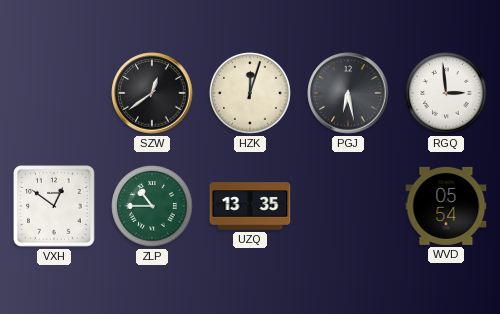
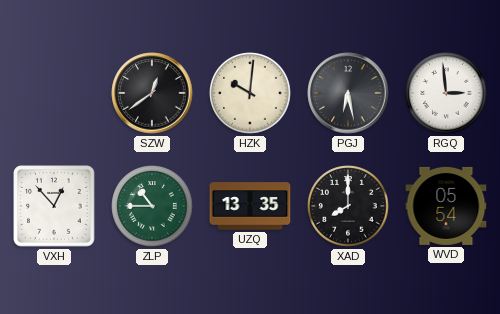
HZK: 12:03 -> 10:01 (250, 93)
VXH: 12:51 -> 12:53 (54, 206)
XAD: none -> 8:00 (348, 206)
